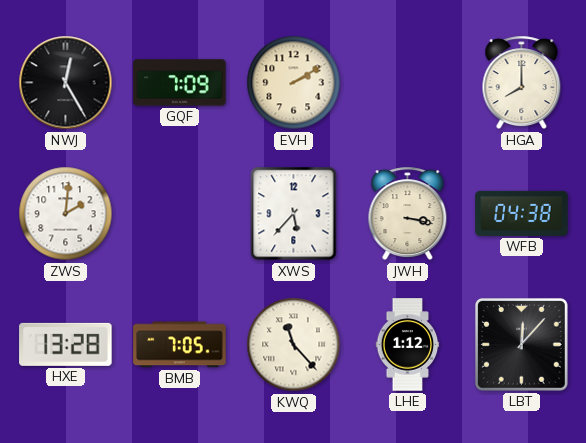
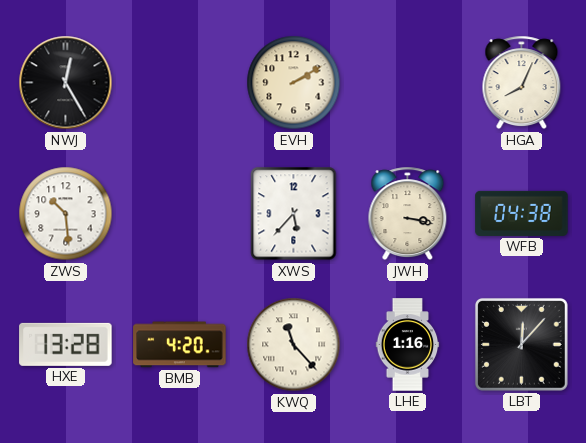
GQF: 7:09 -> none (180, 83)
HGA: 8:00 -> 8:04 (522, 83)
ZWS: 2:01 -> 10:29 (66, 214)
BMB: 7:05 -> 4:20 (180, 345)
LHE: 1:12 -> 1:16 (408, 345)
